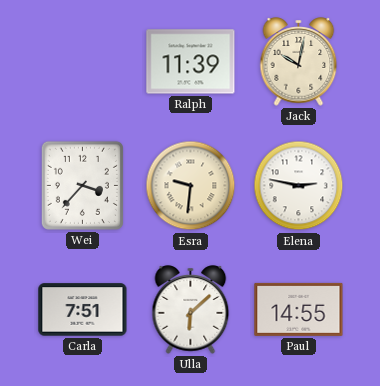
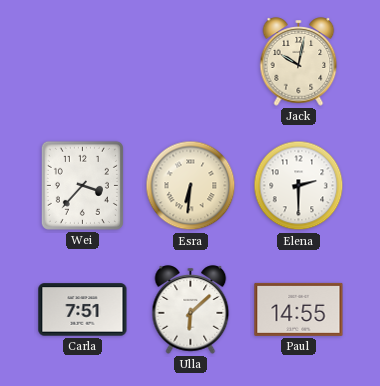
Ralph: 11:39 -> none (191, 62)
Esra: 9:31 -> 6:31 (191, 186)
Elena: 2:47 -> 2:30 (299, 186)
